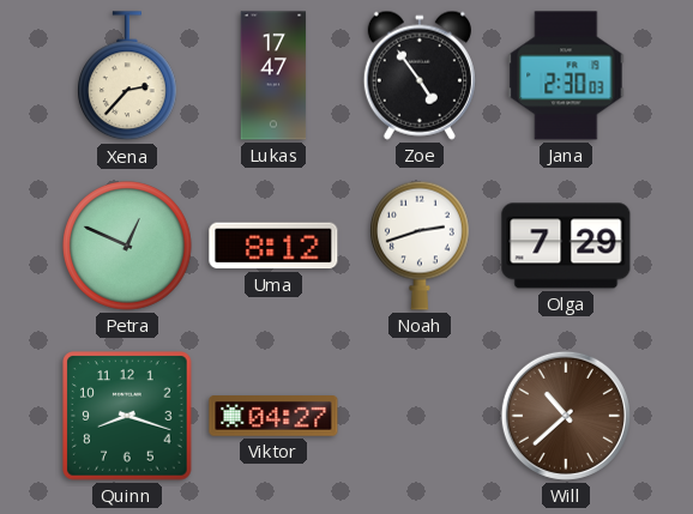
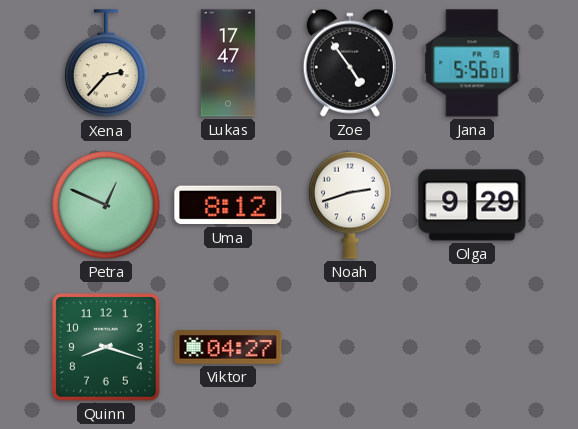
Jana: 2:30 -> 5:56 (472, 63)
Olga: 7:29 -> 9:29 (472, 205)
Will: 10:38 -> none (566, 416)
